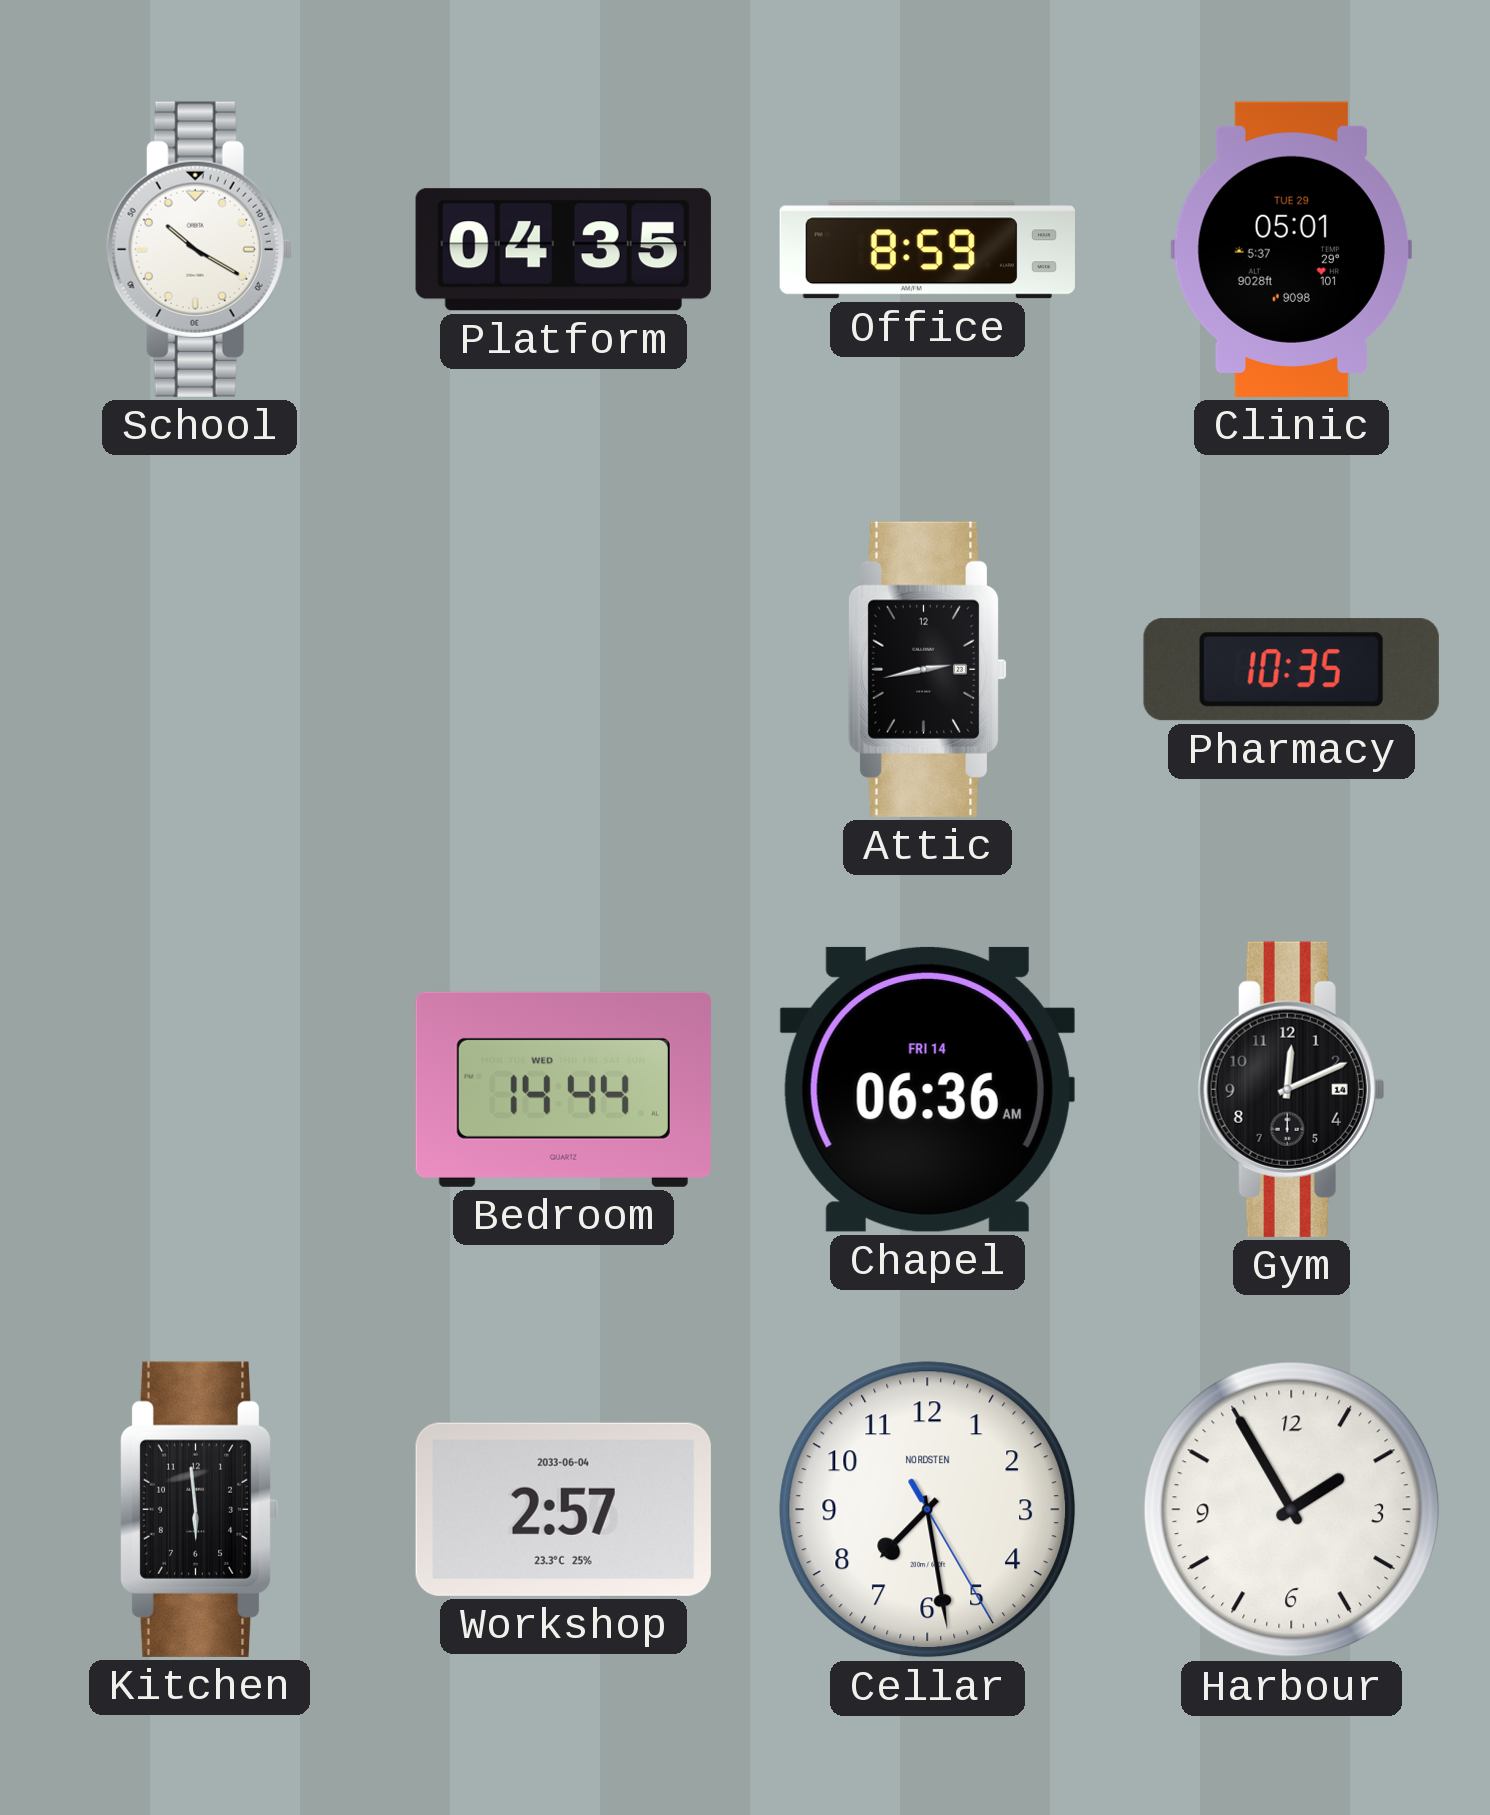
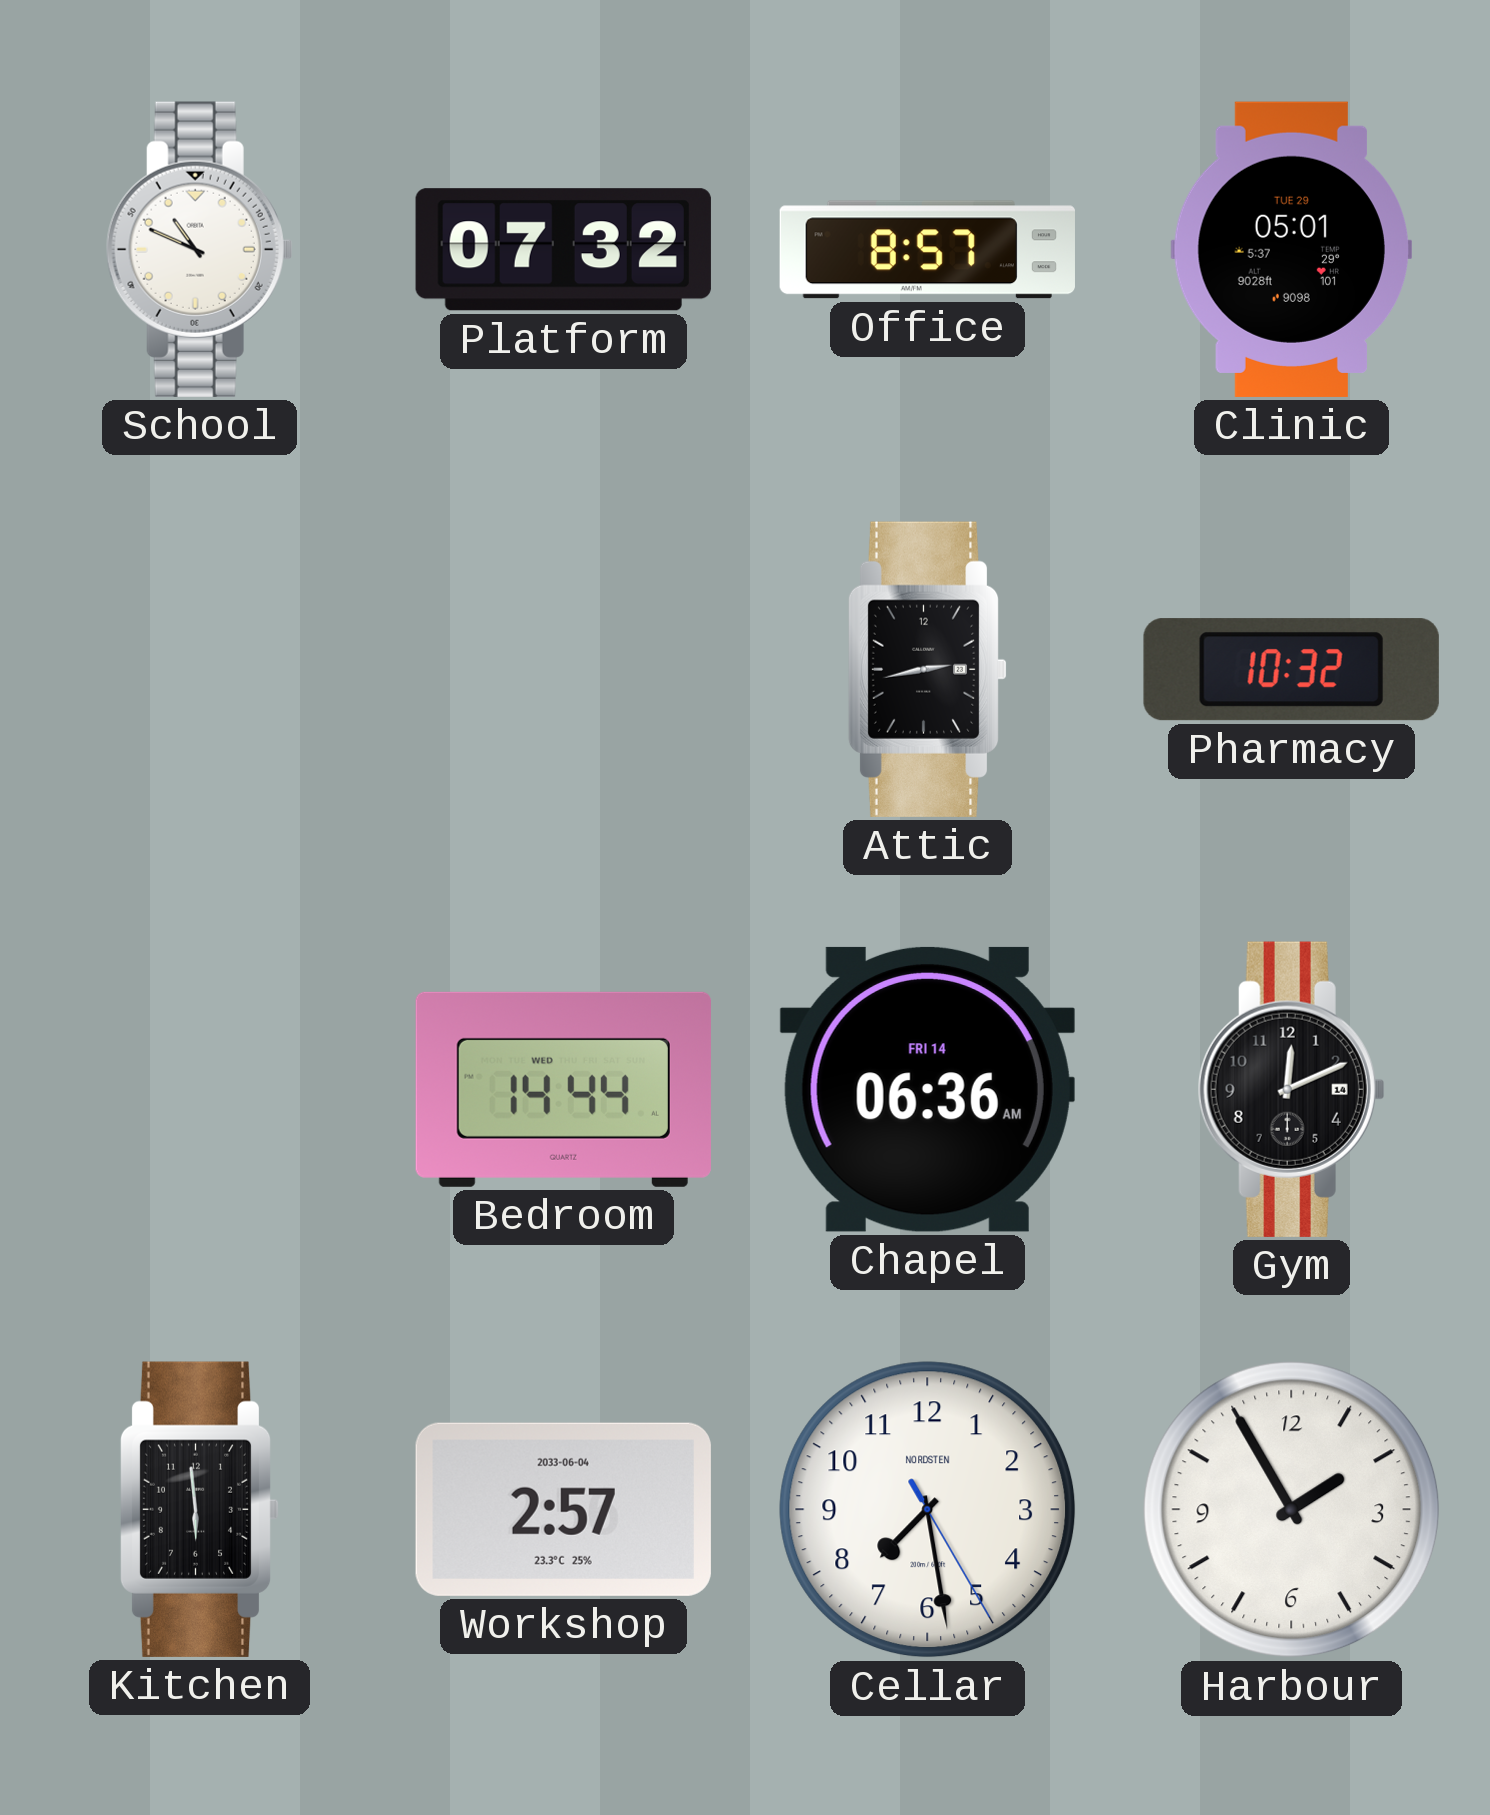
School: 10:20 -> 10:49 (199, 249)
Platform: 04:35 -> 07:32 (563, 250)
Office: 8:59 -> 8:57 (927, 250)
Pharmacy: 10:35 -> 10:32 (1291, 670)
